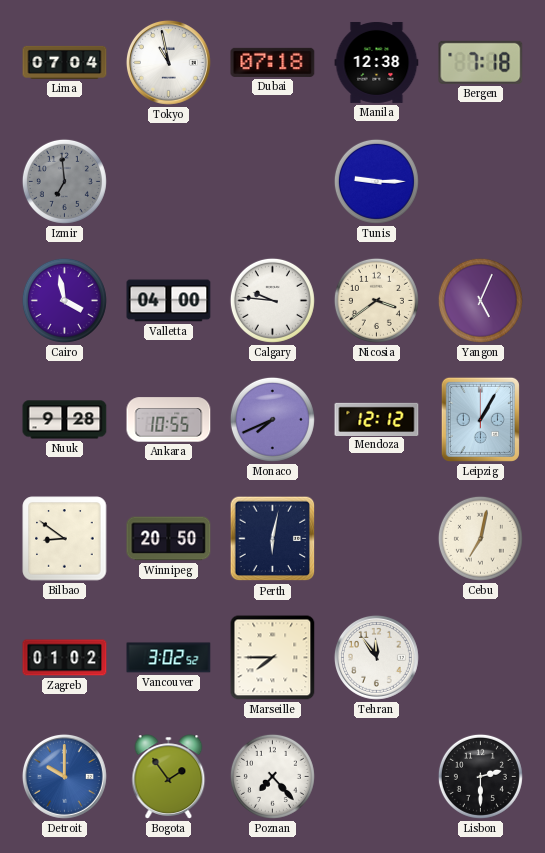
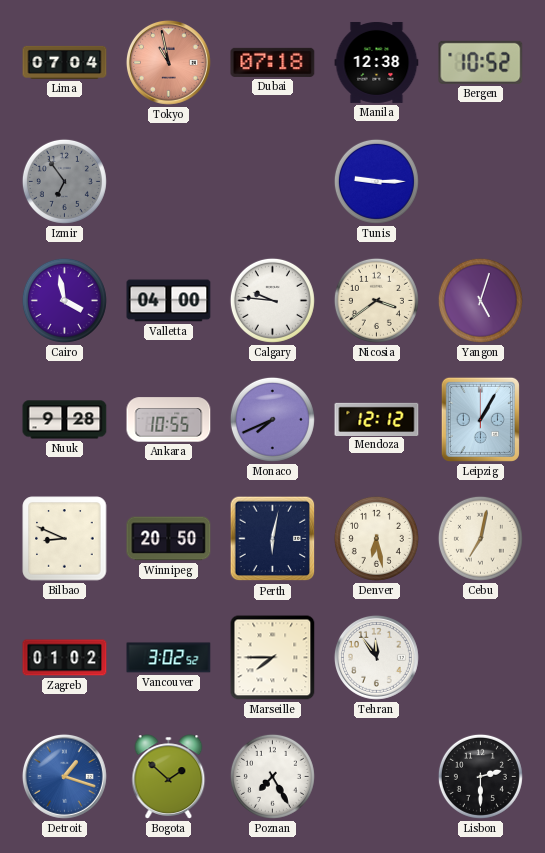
Tokyo dial: white -> salmon (168, 62)
Bergen: 7:18 -> 10:52 (481, 62)
Izmir: 6:59 -> 6:54 (64, 181)
Yangon: 5:04 -> 5:03 (480, 300)
Bilbao: 8:51 -> 8:49 (65, 539)
Denver: none -> 6:28 (376, 538)
Detroit: 10:00 -> 1:18 (64, 776)
Bogota: 1:54 -> 1:52 (169, 777)
Poznan: 7:23 -> 7:25 (272, 776)
